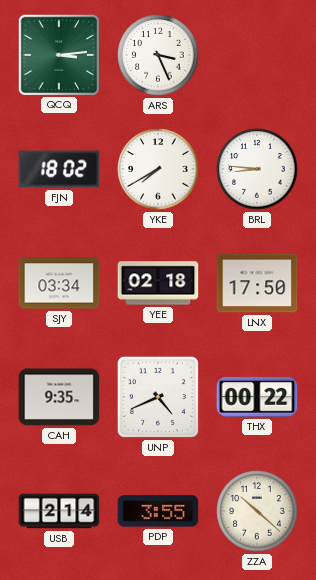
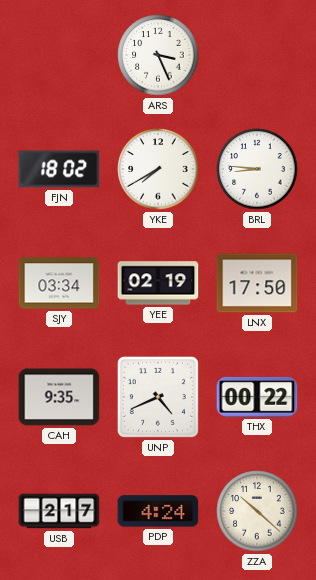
QCQ: 3:14 -> none (58, 54)
YEE: 02:18 -> 02:19 (158, 283)
USB: 2:14 -> 2:17 (59, 511)
PDP: 3:55 -> 4:24 (158, 511)
